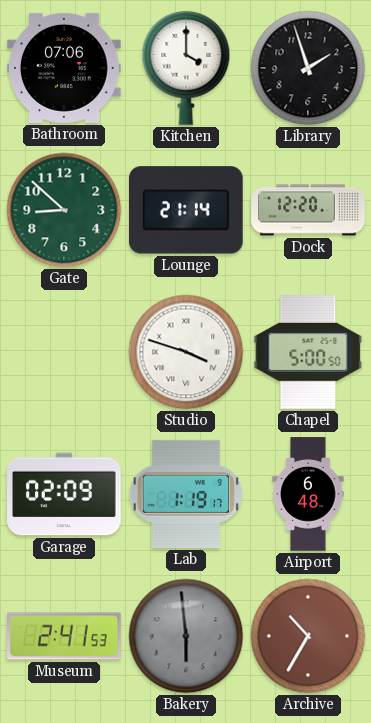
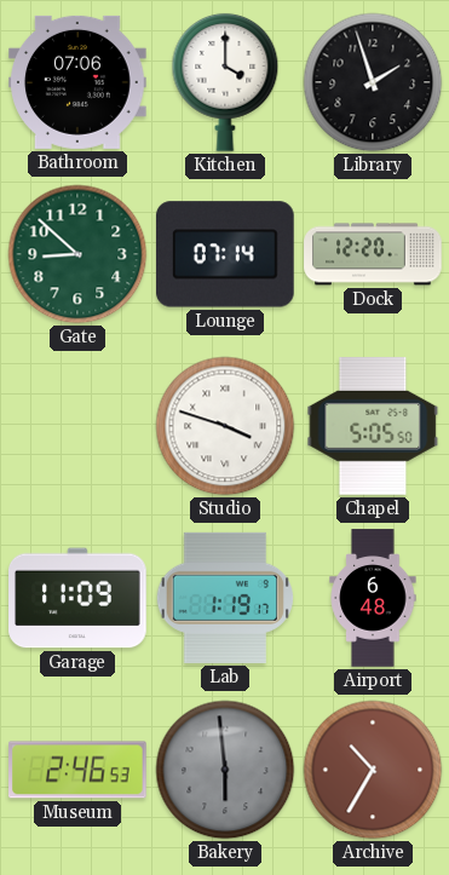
Lounge: 21:14 -> 07:14 (226, 254)
Chapel: 5:00 -> 5:05 (373, 427)
Garage: 02:09 -> 11:09 (77, 598)
Museum: 2:41 -> 2:46 (77, 770)
